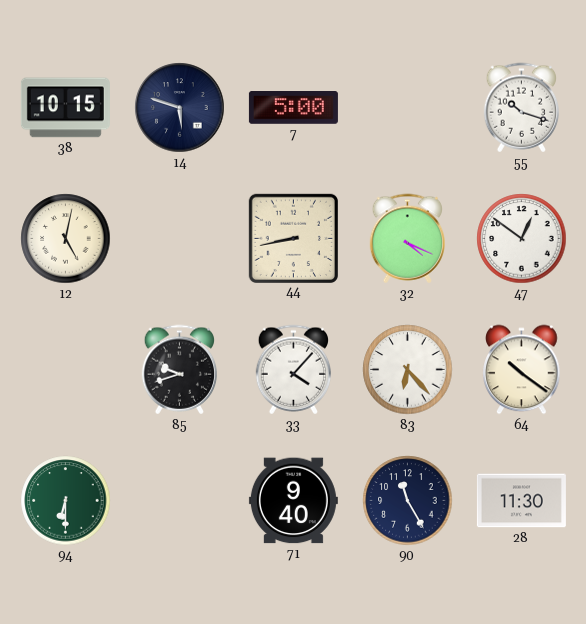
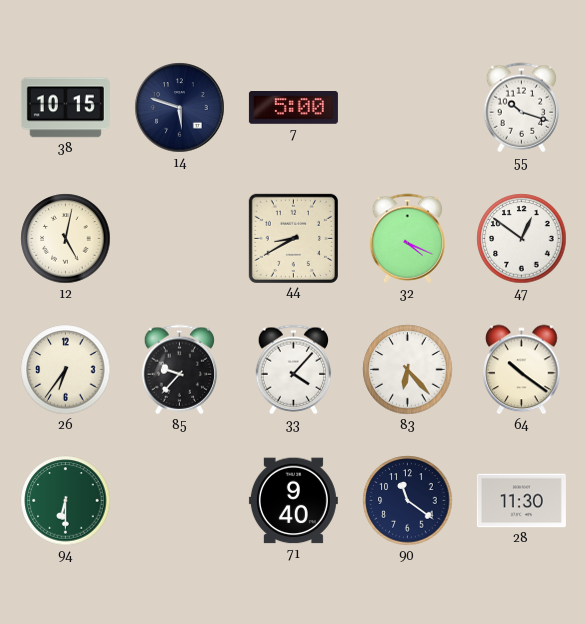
44: 8:43 -> 8:40 (293, 238)
26: none -> 6:36 (66, 370)
85: 9:42 -> 9:37 (179, 370)
90: 11:25 -> 11:21 (408, 501)
